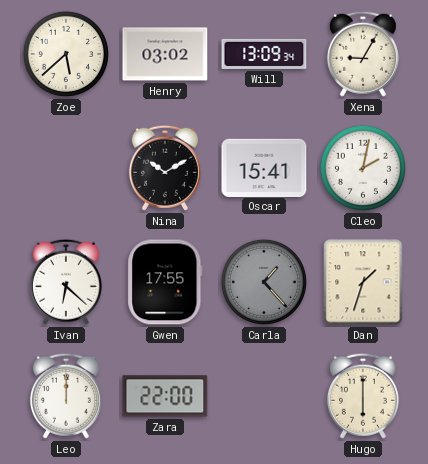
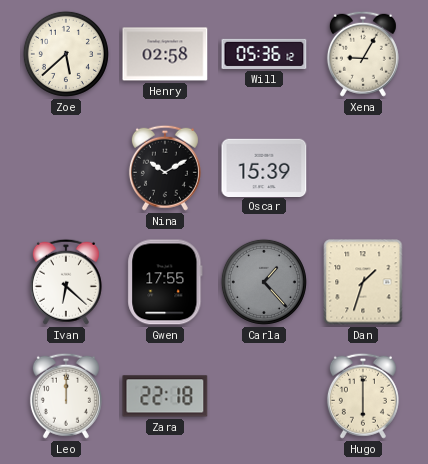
Henry: 03:02 -> 02:58 (165, 54)
Will: 13:09 -> 05:36 (264, 54)
Oscar: 15:41 -> 15:39 (264, 167)
Cleo: 2:02 -> none (363, 168)
Zara: 22:00 -> 22:18 (165, 396)
